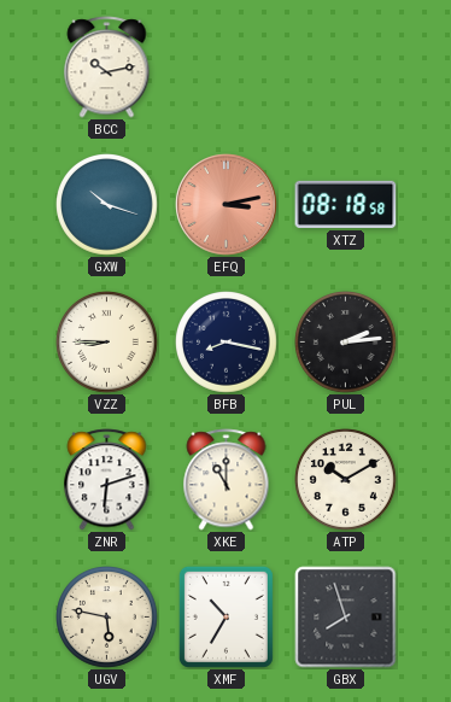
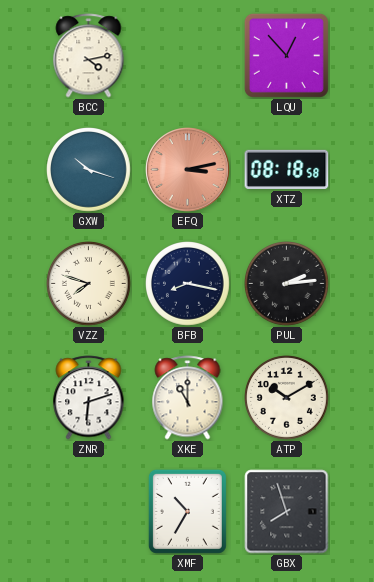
BCC: 10:13 -> 4:13 (89, 56)
LQU: none -> 12:53 (286, 55)
VZZ: 8:45 -> 7:48 (89, 284)
UGV: 5:47 -> none (107, 618)
